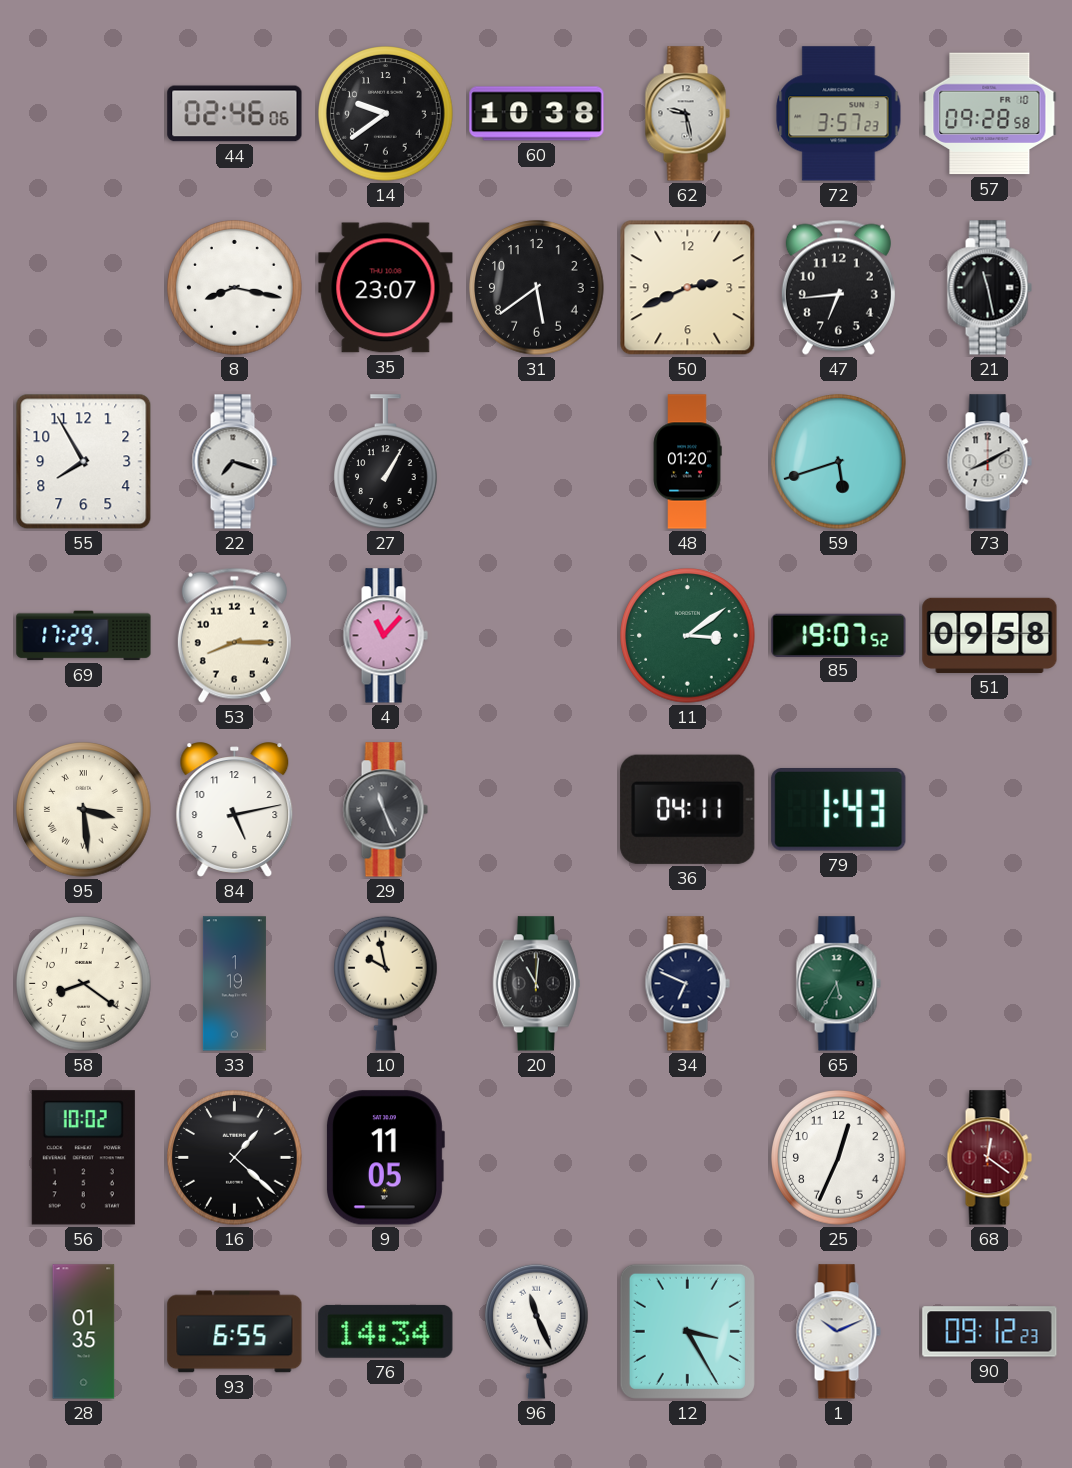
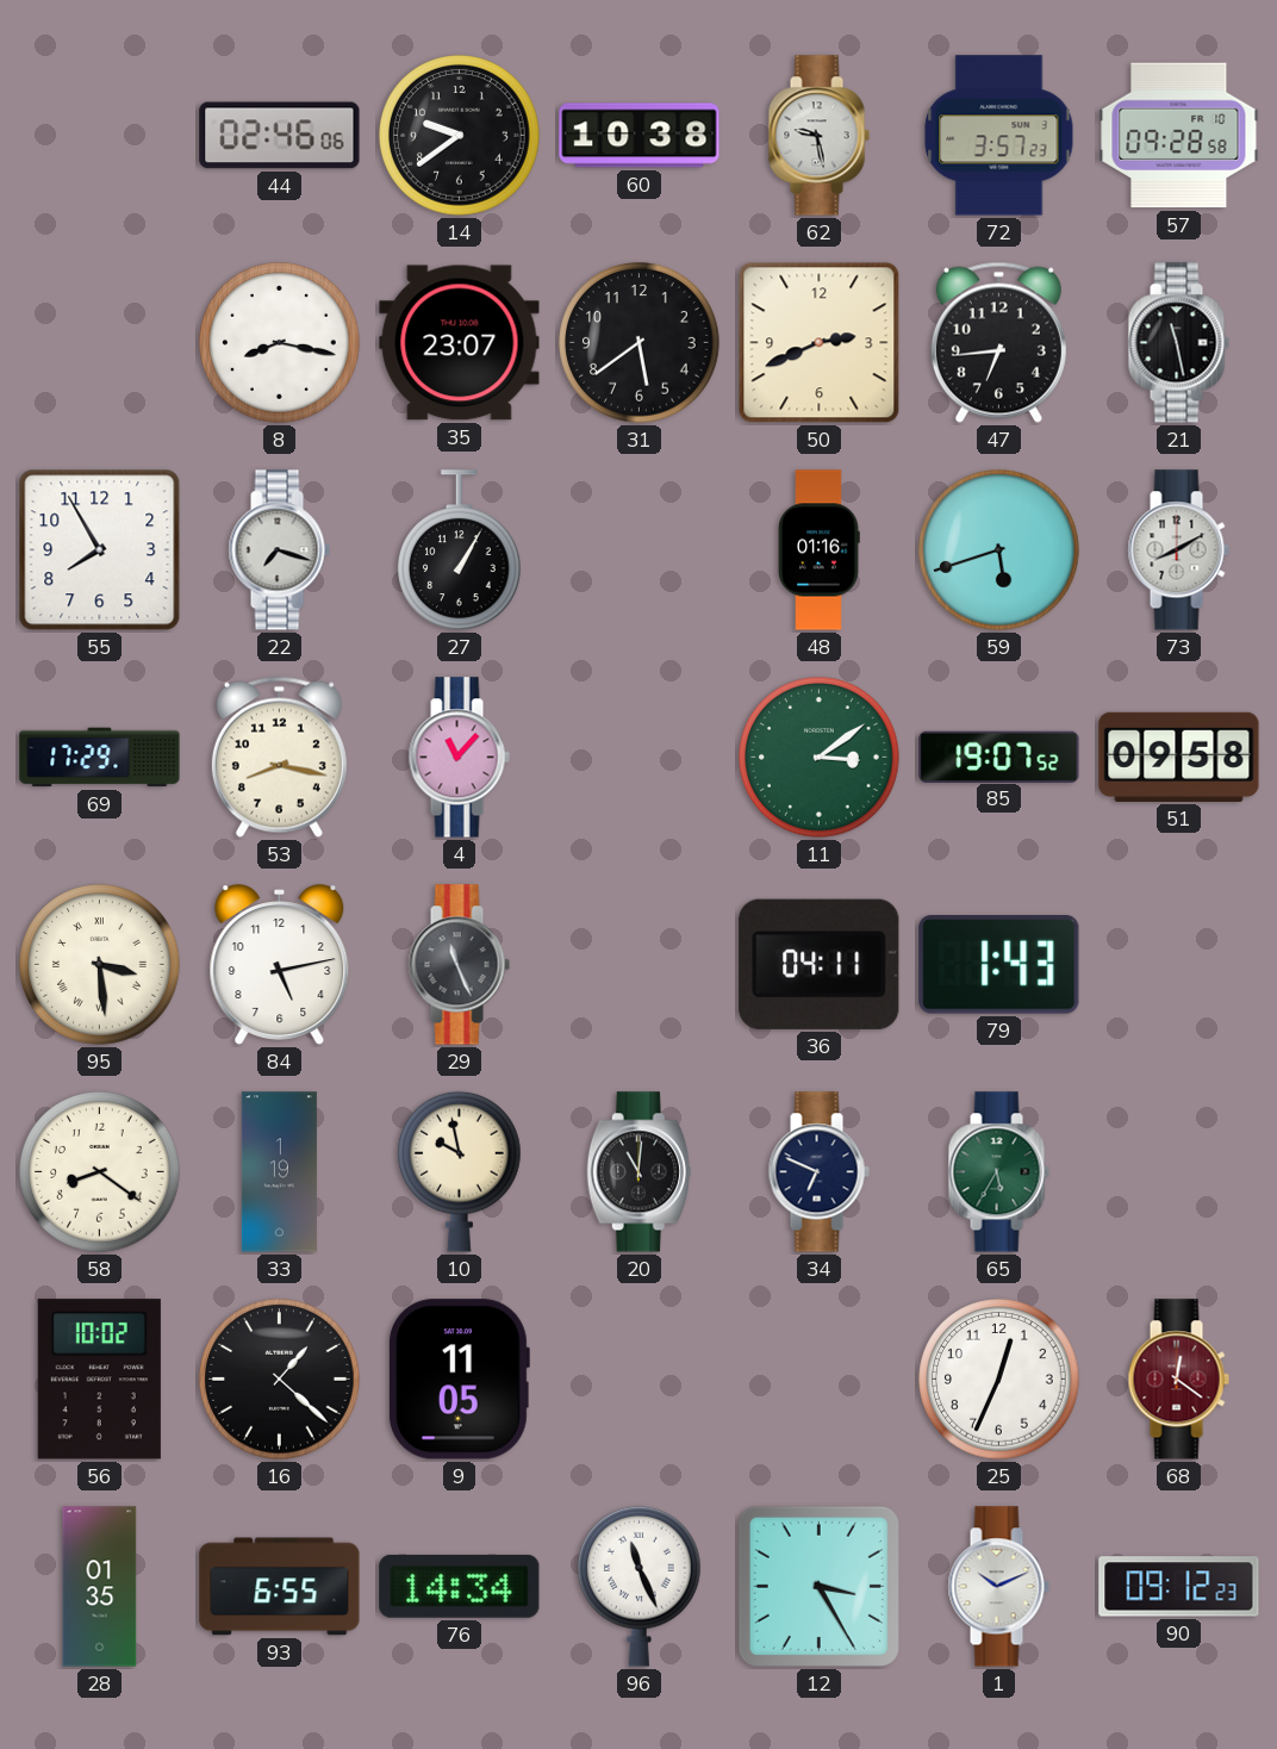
48: 01:20 -> 01:16 (818, 550)
53: 8:15 -> 8:17 (279, 757)
